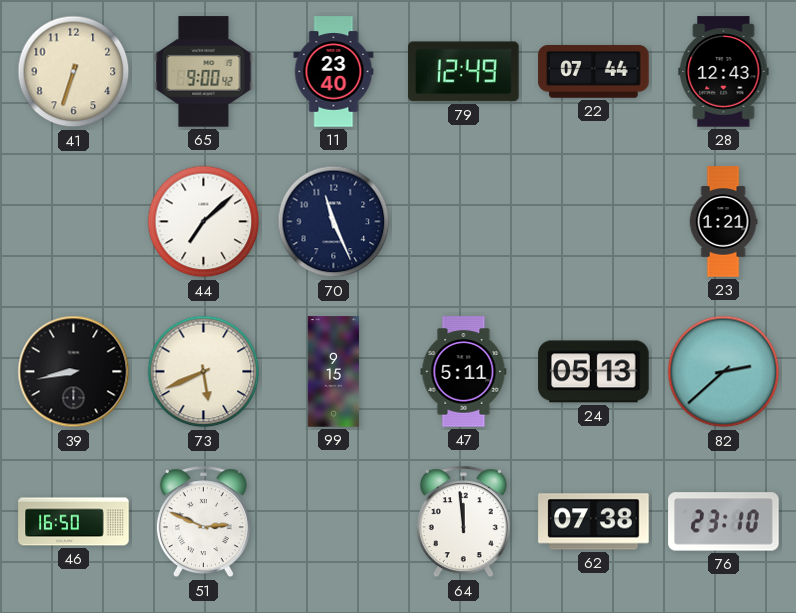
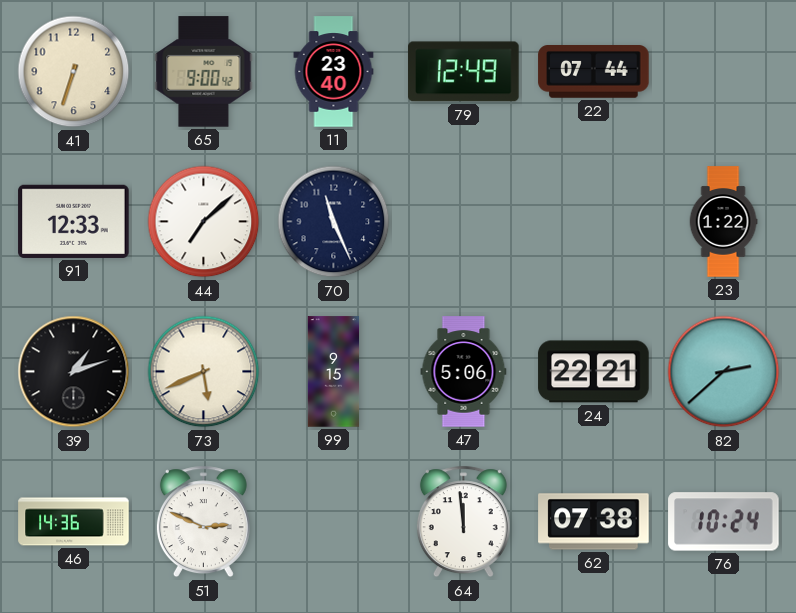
28: 12:43 -> none (724, 72)
91: none -> 12:33 (74, 221)
23: 1:21 -> 1:22 (723, 222)
39: 8:43 -> 1:12 (74, 372)
47: 5:11 -> 5:06 (464, 372)
24: 05:13 -> 22:21 (594, 372)
46: 16:50 -> 14:36 (74, 522)
76: 23:10 -> 10:24 (724, 522)
